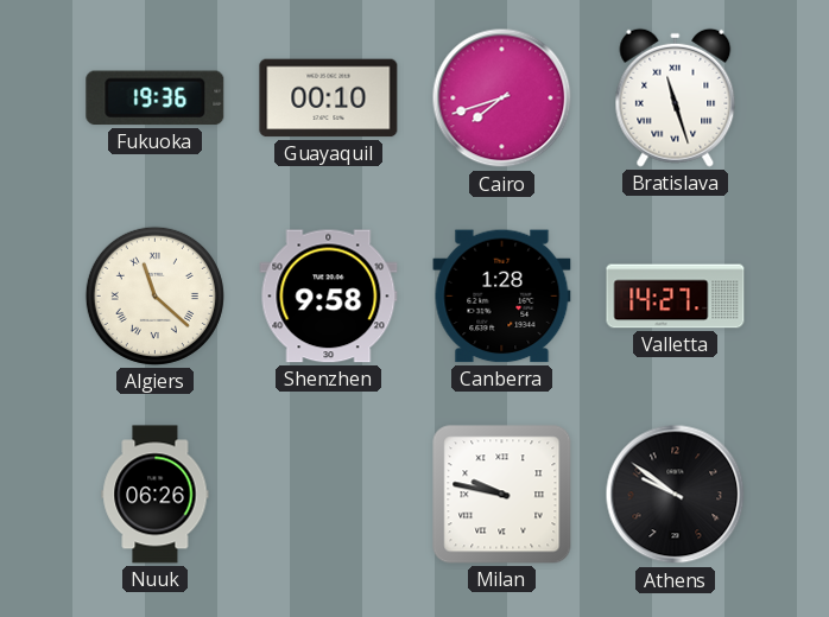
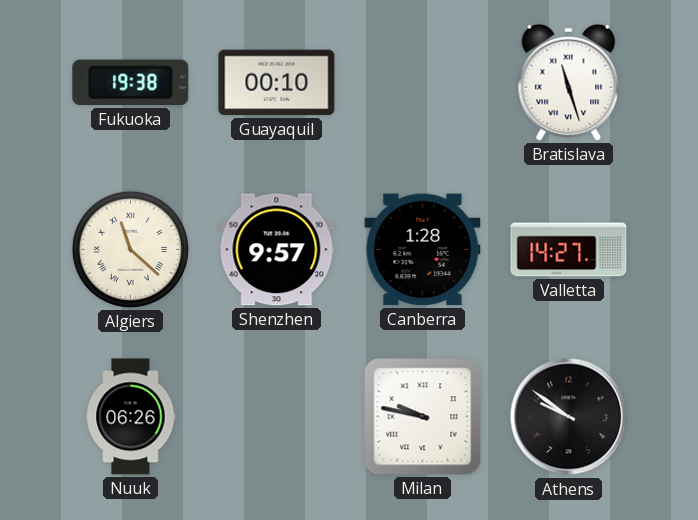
Fukuoka: 19:36 -> 19:38 (131, 83)
Cairo: 7:42 -> none (502, 98)
Shenzhen: 9:58 -> 9:57 (277, 250)
